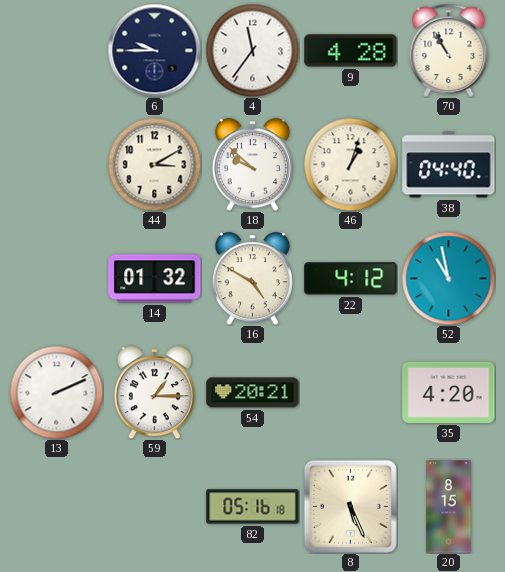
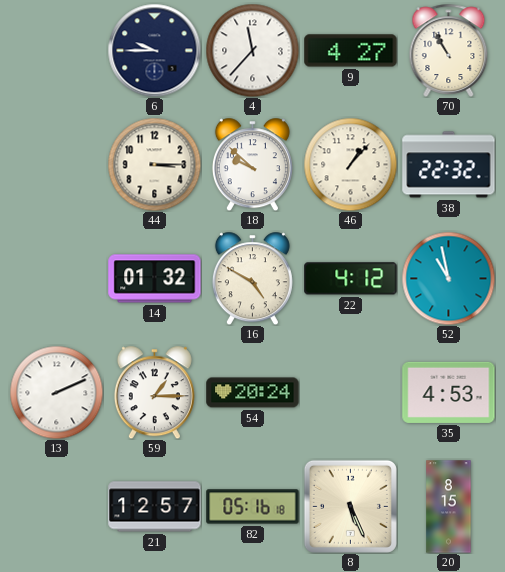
4: 11:36 -> 11:37 (252, 50)
9: 4:28 -> 4:27 (351, 51)
44: 3:10 -> 3:15 (154, 164)
46: 1:03 -> 1:07 (350, 164)
38: 04:40 -> 22:32 (449, 165)
54: 20:21 -> 20:24 (253, 393)
35: 4:20 -> 4:53 (449, 392)
21: none -> 12:57 (155, 507)
